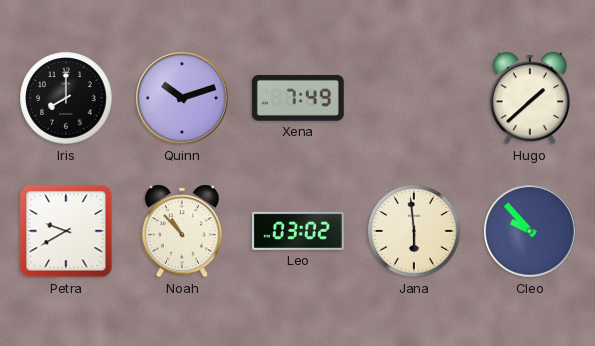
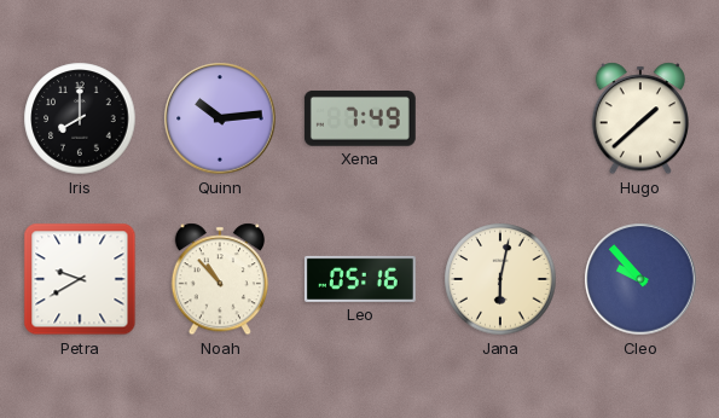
Quinn: 10:12 -> 10:14 (220, 118)
Leo: 03:02 -> 05:16 (360, 279)
Jana: 5:59 -> 6:02 (500, 279)
